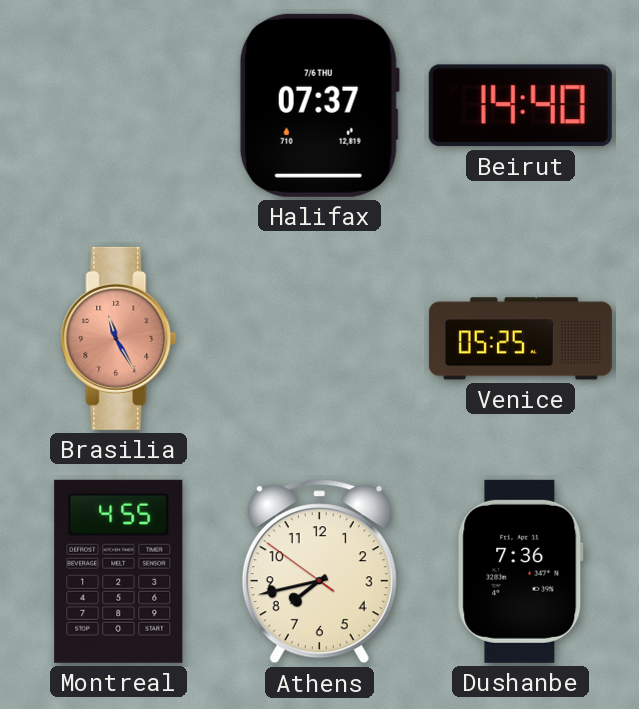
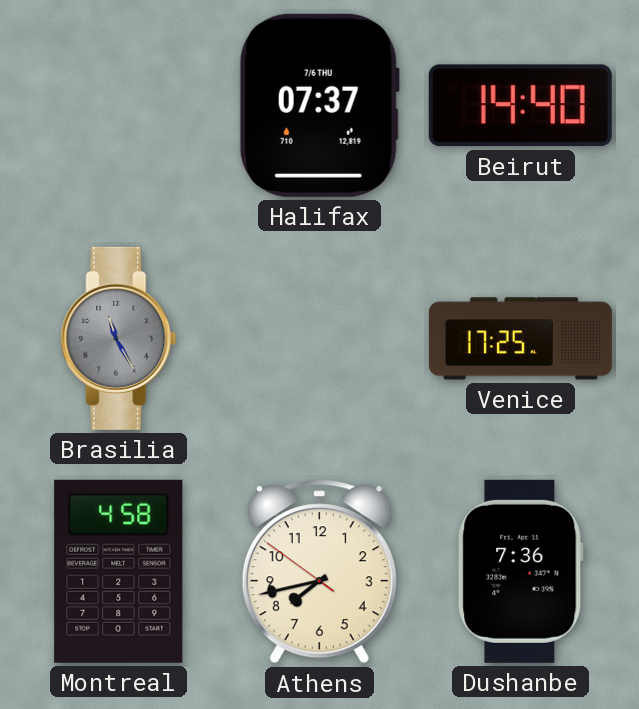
Brasilia dial: salmon -> grey (119, 338)
Venice: 05:25 -> 17:25 (520, 339)
Montreal: 4:55 -> 4:58 (119, 571)
